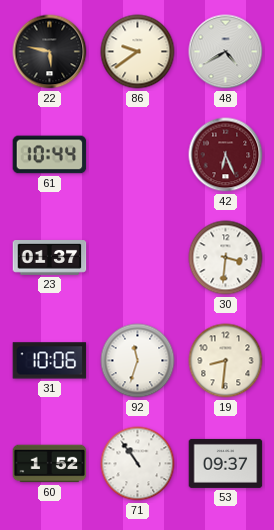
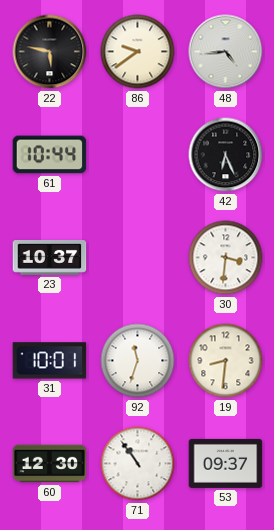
48: 4:40 -> 4:44 (226, 52)
42 dial: burgundy -> black (226, 155)
23: 01:37 -> 10:37 (50, 258)
31: 10:06 -> 10:01 (50, 361)
60: 1:52 -> 12:30 (50, 464)
